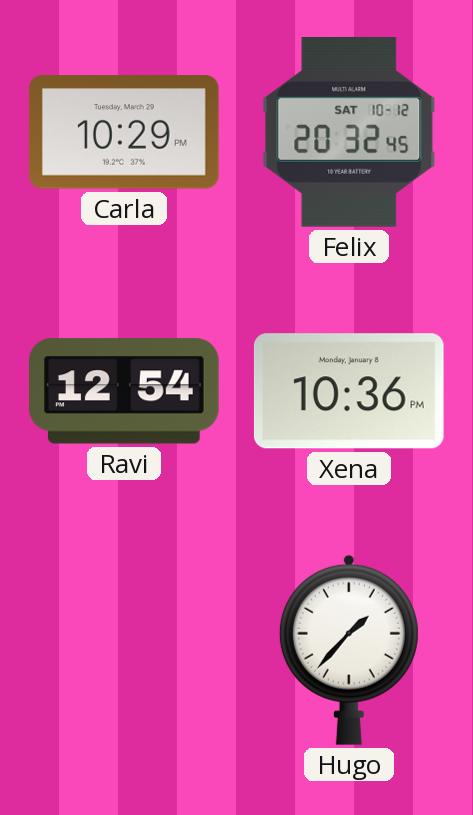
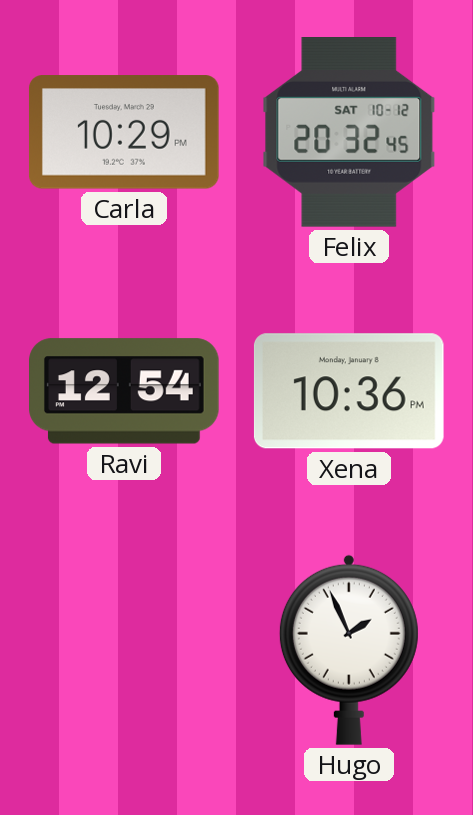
Hugo: 1:37 -> 1:56 (349, 650)
